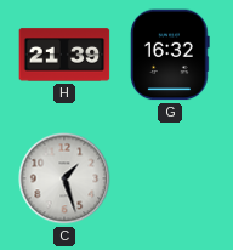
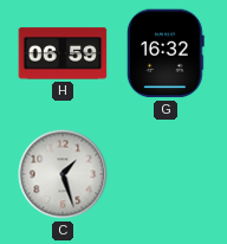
H: 21:39 -> 06:59 (63, 53)
